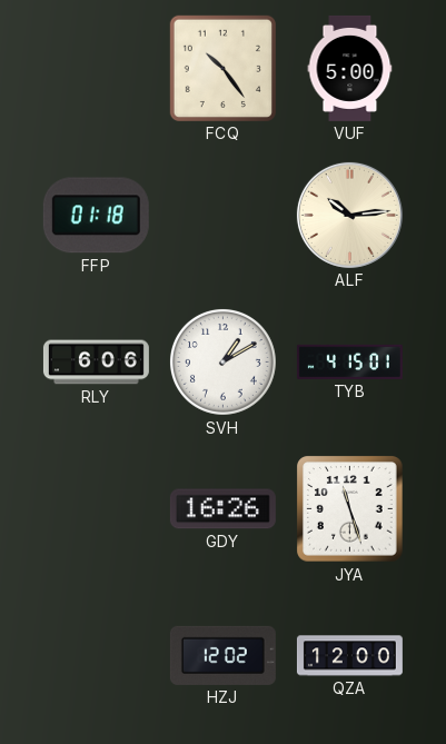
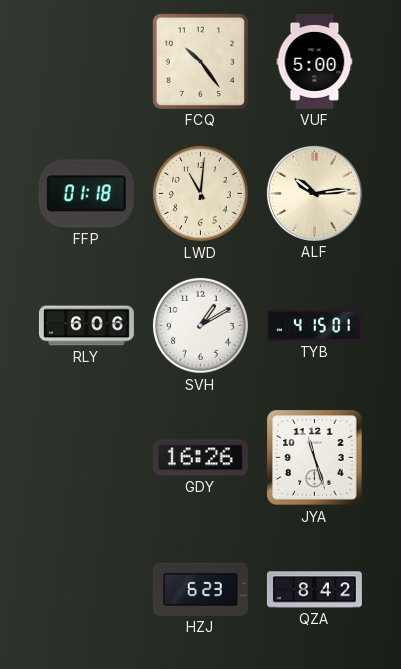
LWD: none -> 11:01 (200, 193)
HZJ: 12:02 -> 6:23 (200, 589)
QZA: 12:00 -> 8:42 (314, 590)
